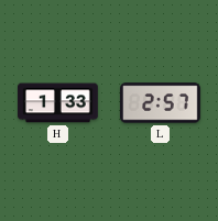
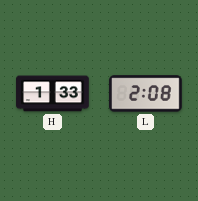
L: 2:57 -> 2:08 (146, 94)
